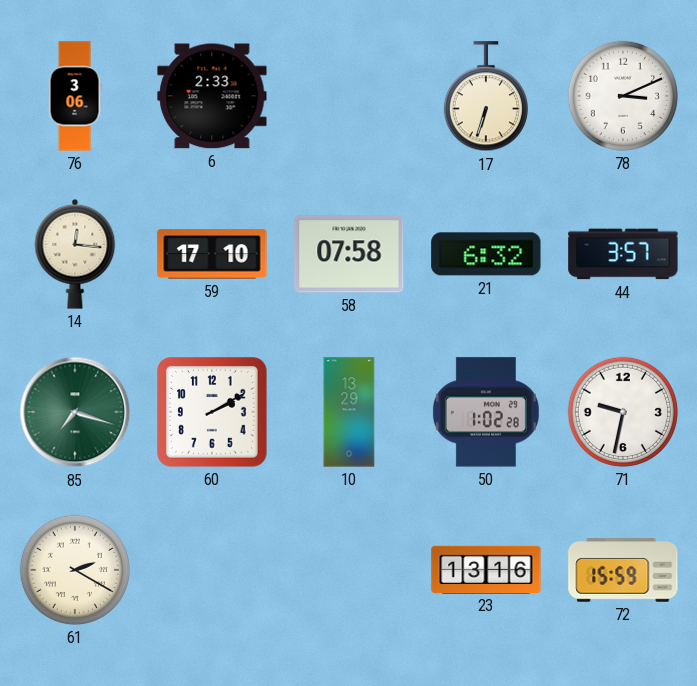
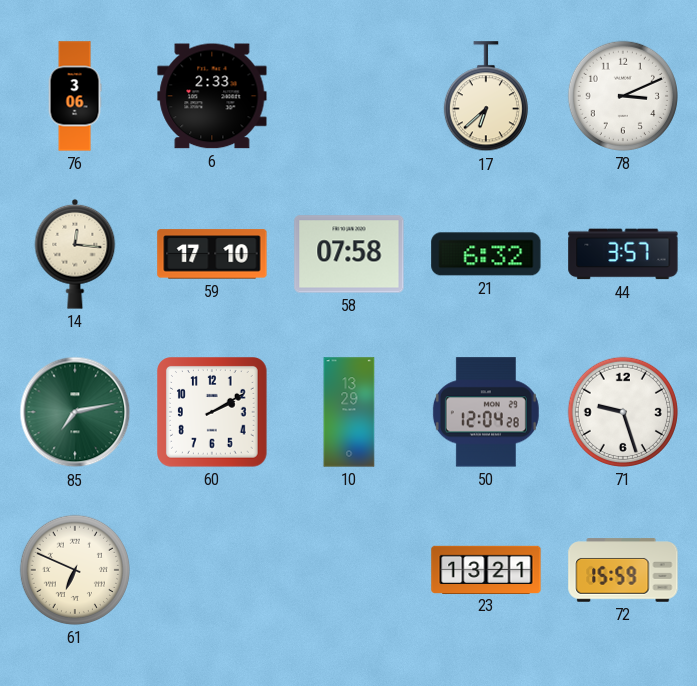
17: 6:33 -> 6:38 (486, 97)
85: 7:18 -> 7:13 (75, 412)
50: 1:02 -> 12:04 (486, 412)
71: 9:32 -> 9:27 (623, 412)
61: 2:20 -> 6:49 (75, 570)
23: 13:16 -> 13:21 (486, 569)
